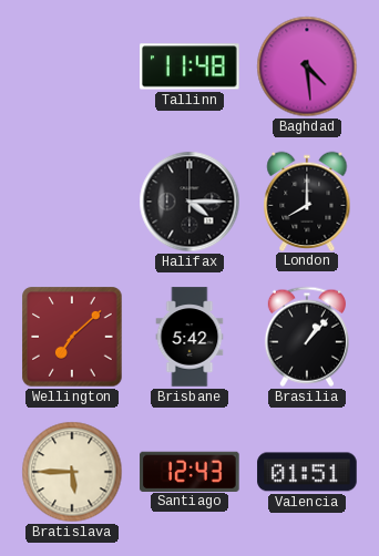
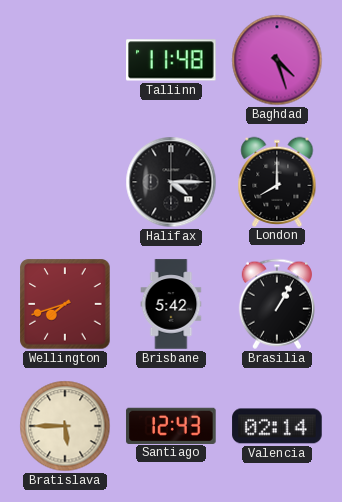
Baghdad: 4:29 -> 4:27 (277, 60)
Wellington: 7:08 -> 7:42 (65, 304)
Brasilia: 1:07 -> 1:05 (277, 304)
Valencia: 01:51 -> 02:14 (277, 426)
